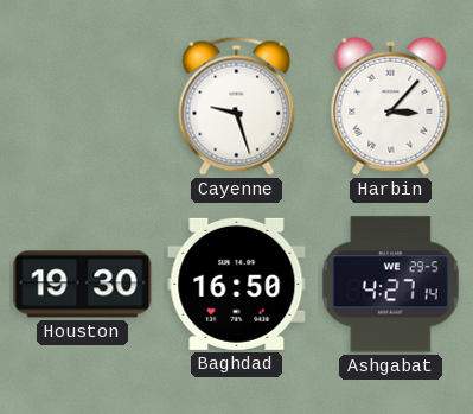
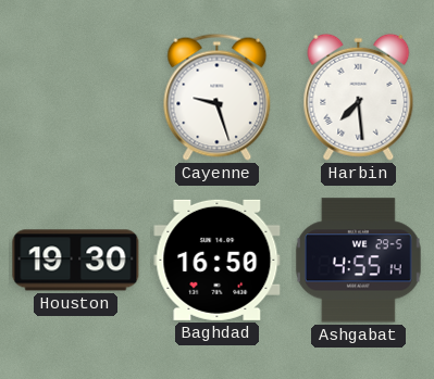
Harbin: 3:07 -> 7:29 (359, 97)
Ashgabat: 4:27 -> 4:55 (358, 261)
